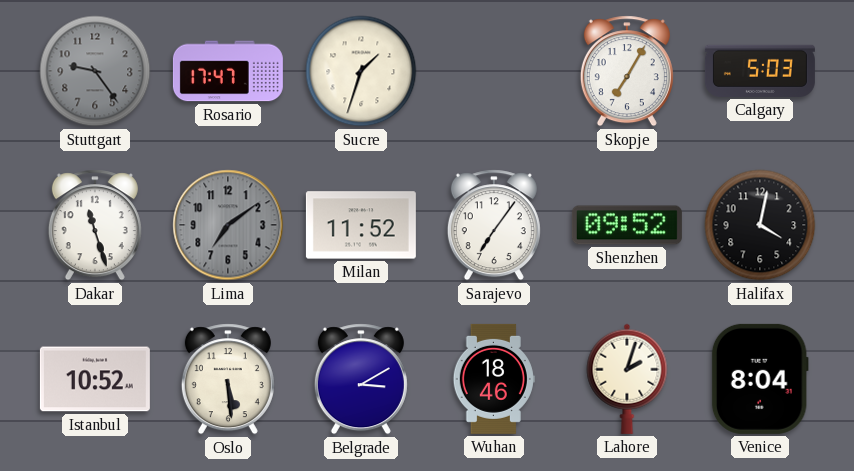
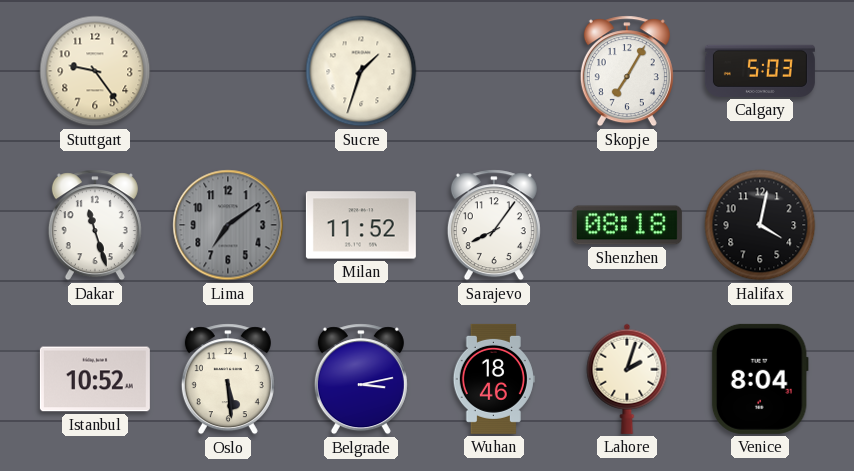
Stuttgart dial: grey -> cream (95, 71)
Rosario: 17:47 -> none (228, 71)
Sarajevo: 7:06 -> 8:06 (494, 225)
Shenzhen: 09:52 -> 08:18 (627, 225)
Belgrade: 3:10 -> 3:13 (361, 379)
